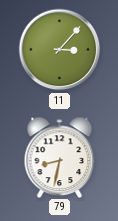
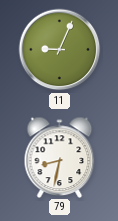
11: 3:07 -> 9:04 (60, 50)
